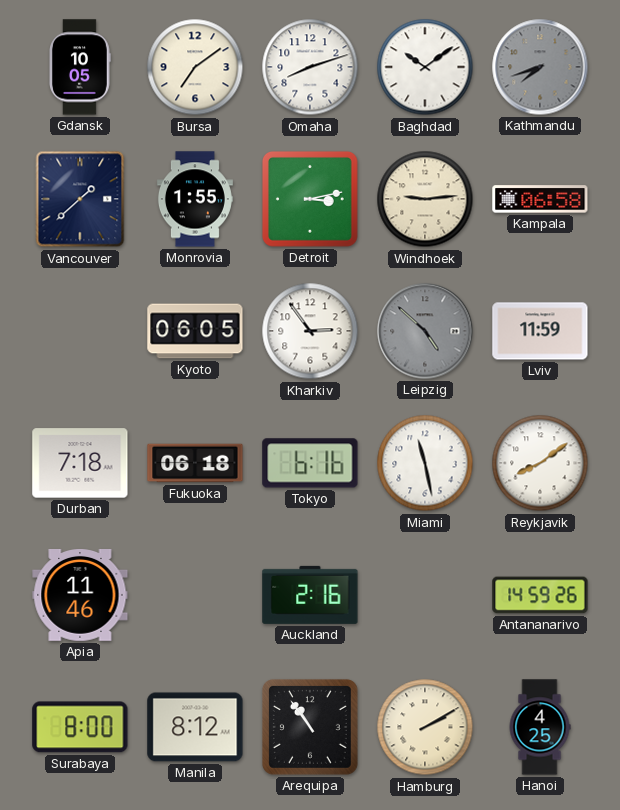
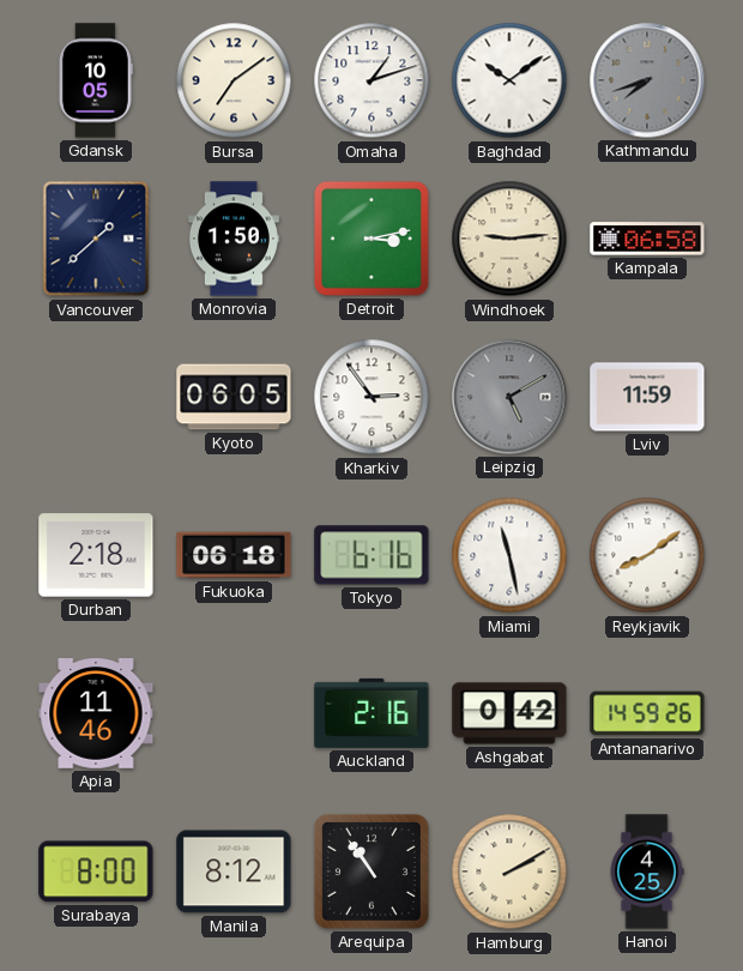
Omaha: 8:12 -> 1:12 (371, 80)
Monrovia: 1:55 -> 1:50 (234, 239)
Leipzig: 4:52 -> 5:10 (509, 397)
Durban: 7:18 -> 2:18 (96, 555)
Ashgabat: none -> 0:42 (509, 713)
